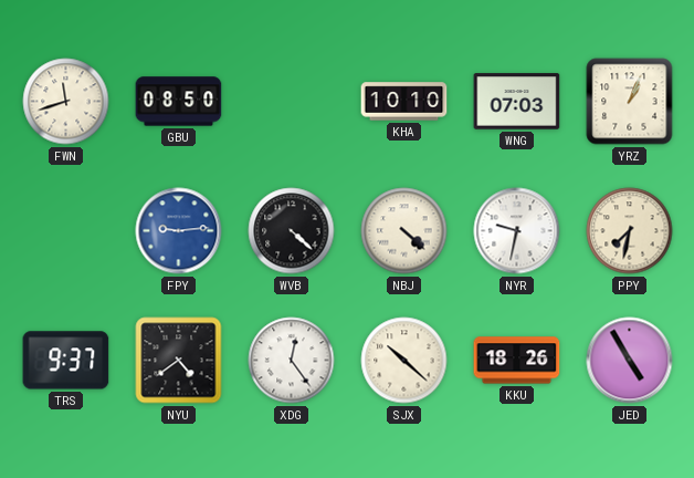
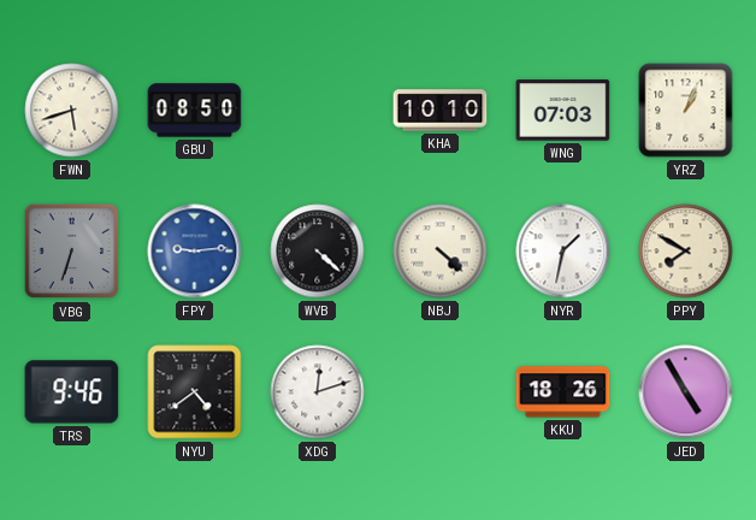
FWN: 11:42 -> 5:42 (72, 111)
VBG: none -> 6:33 (72, 252)
NYR: 9:32 -> 1:32 (563, 252)
PPY: 7:32 -> 7:50 (686, 252)
TRS: 9:37 -> 9:46 (72, 392)
XDG: 12:24 -> 12:12 (318, 392)
SJX: 10:22 -> none (404, 361)
